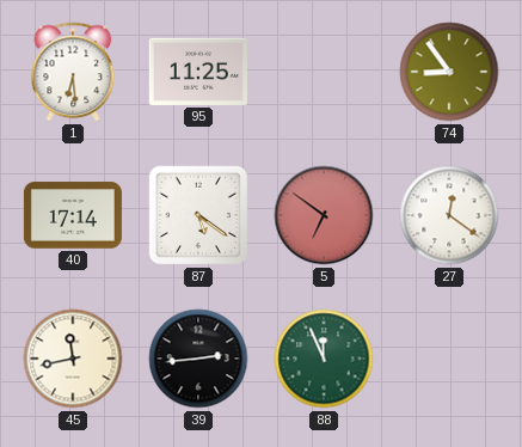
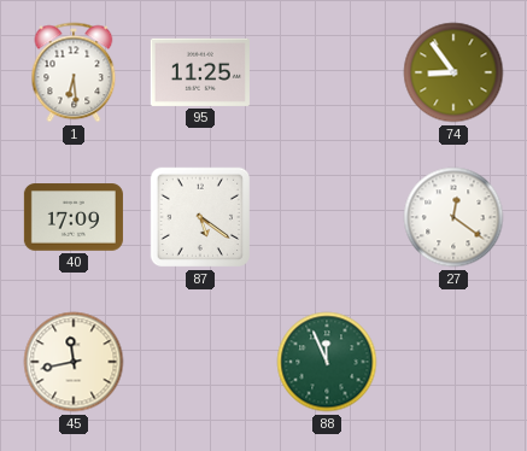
40: 17:14 -> 17:09 (74, 217)
5: 6:51 -> none (324, 215)
39: 2:44 -> none (198, 359)
